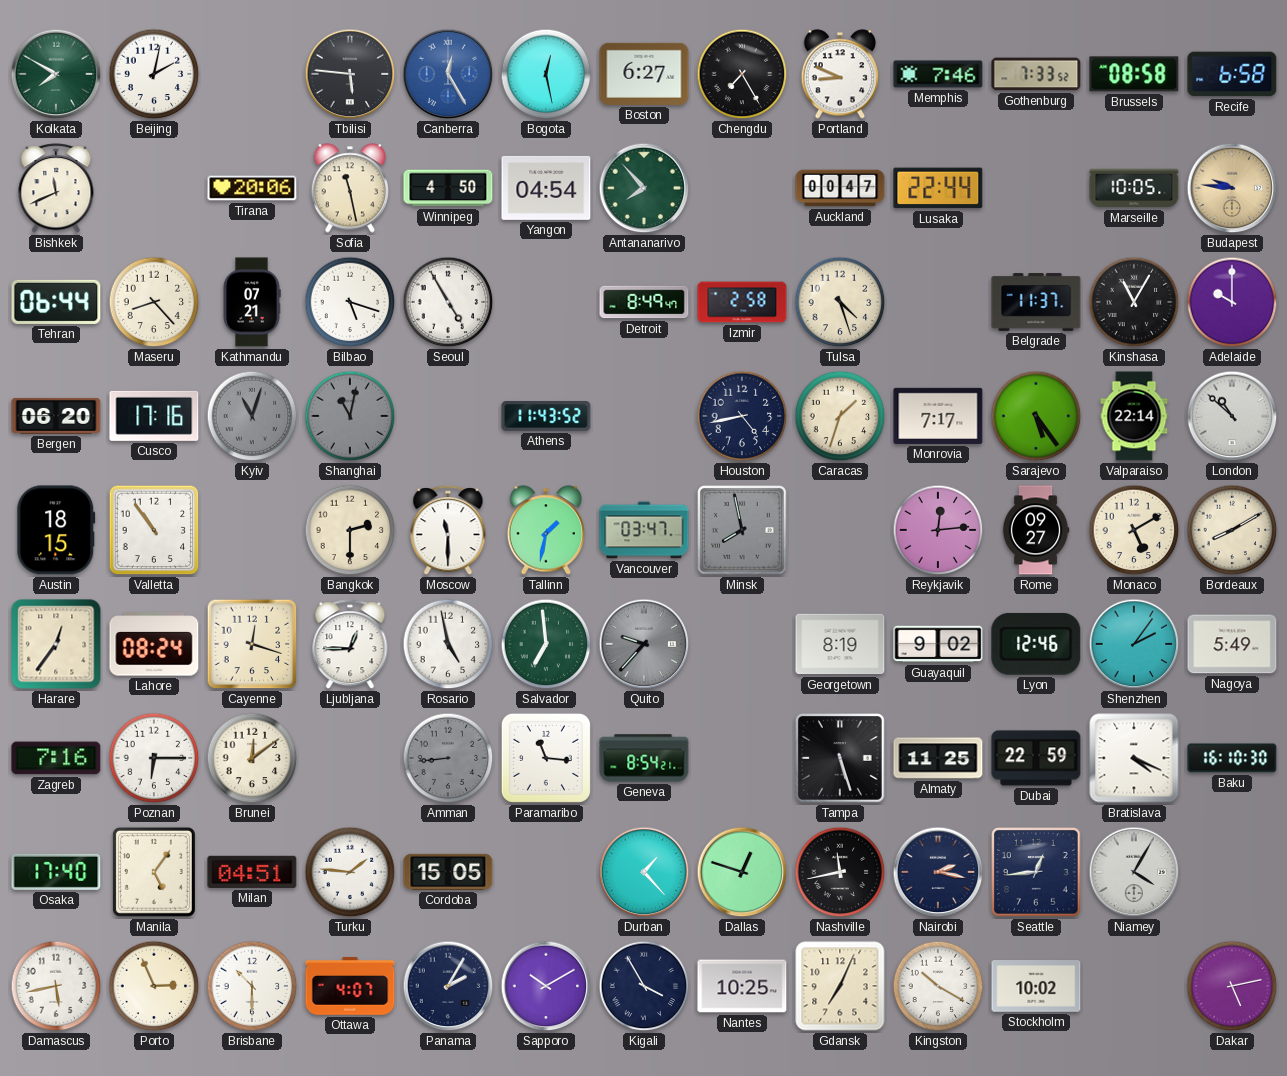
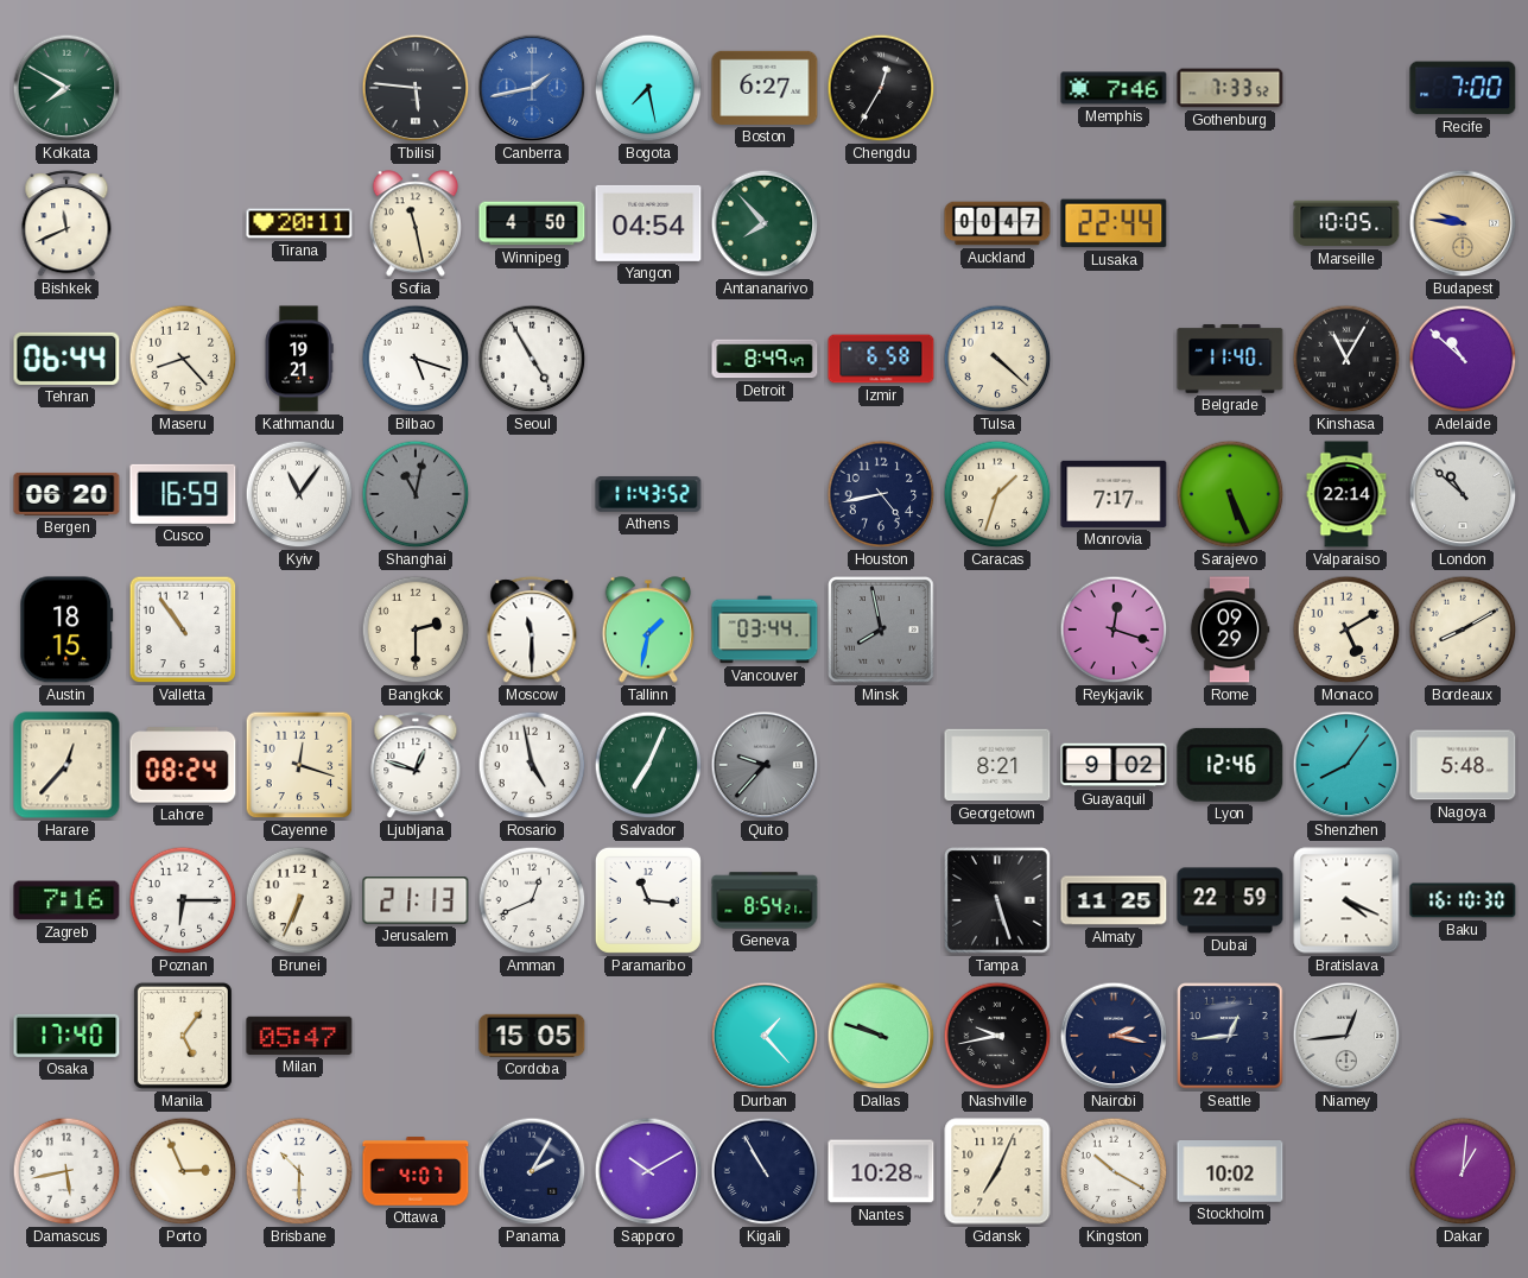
Beijing: 2:02 -> none (154, 74)
Canberra: 12:25 -> 1:43 (532, 88)
Bogota: 12:28 -> 7:28 (648, 88)
Chengdu: 7:25 -> 12:35 (881, 88)
Portland: 8:49 -> none (840, 74)
Brussels: 08:58 -> none (1134, 74)
Recife: 6:58 -> 7:00 (1463, 88)
Tirana: 20:06 -> 20:11 (299, 223)
Kathmandu: 07:21 -> 19:21 (299, 359)
Izmir: 2:58 -> 6:58 (881, 359)
Tulsa: 4:27 -> 4:22 (997, 359)
Belgrade: 11:37 -> 11:40 (1230, 359)
Adelaide: 10:00 -> 10:52 (1463, 359)
Cusco: 17:16 -> 16:59 (183, 494)
Kyiv: 11:03 -> 11:06 (299, 494)
Kyiv dial: grey -> white (299, 494)
Sarajevo: 5:24 -> 5:26 (1230, 494)
Vancouver: 03:47 -> 03:44 (765, 629)
Reykjavik: 12:14 -> 12:18 (1114, 629)
Rome: 09:27 -> 09:29 (1230, 629)
Harare: 12:36 -> 12:37 (66, 765)
Ljubljana: 12:45 -> 12:48 (416, 766)
Salvador: 6:59 -> 7:04 (648, 765)
Georgetown: 8:19 -> 8:21 (997, 765)
Shenzhen: 2:06 -> 8:06 (1346, 765)
Nagoya: 5:49 -> 5:48 (1463, 765)
Brunei: 12:09 -> 6:34 (299, 900)
Jerusalem: none -> 21:13 (416, 901)
Amman: 8:44 -> 12:41 (532, 900)
Amman dial: grey -> white (532, 900)
Milan: 04:51 -> 05:47 (299, 1036)
Turku: 1:46 -> none (350, 872)
Dallas: 12:48 -> 9:48 (881, 1036)
Nashville: 11:43 -> 9:43 (997, 1036)
Niamey: 4:05 -> 12:44 (1346, 1036)
Kigali: 3:55 -> 10:55 (765, 1171)
Nantes: 10:25 -> 10:28 (881, 1171)
Dakar: 5:13 -> 1:01 (1463, 1171)
